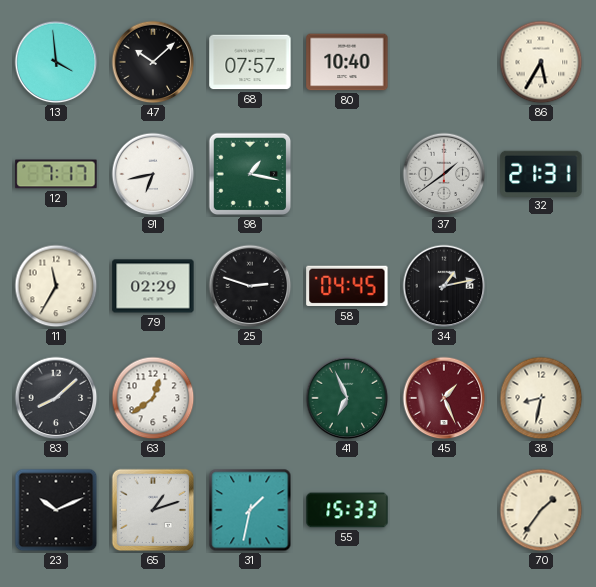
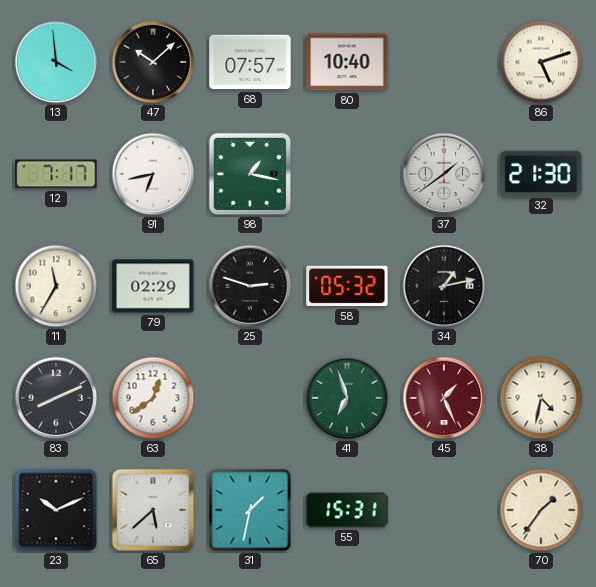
86: 5:35 -> 5:12 (541, 62)
32: 21:31 -> 21:30 (541, 173)
58: 04:45 -> 05:32 (347, 286)
83: 8:08 -> 8:11 (56, 398)
41: 6:56 -> 6:57 (347, 398)
38: 8:32 -> 4:32 (541, 398)
65: 1:12 -> 5:38 (153, 510)
55: 15:33 -> 15:31 (347, 510)
